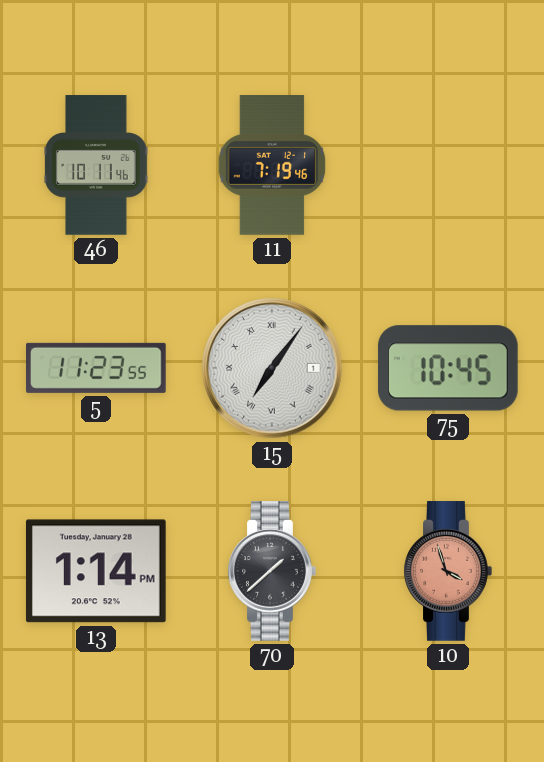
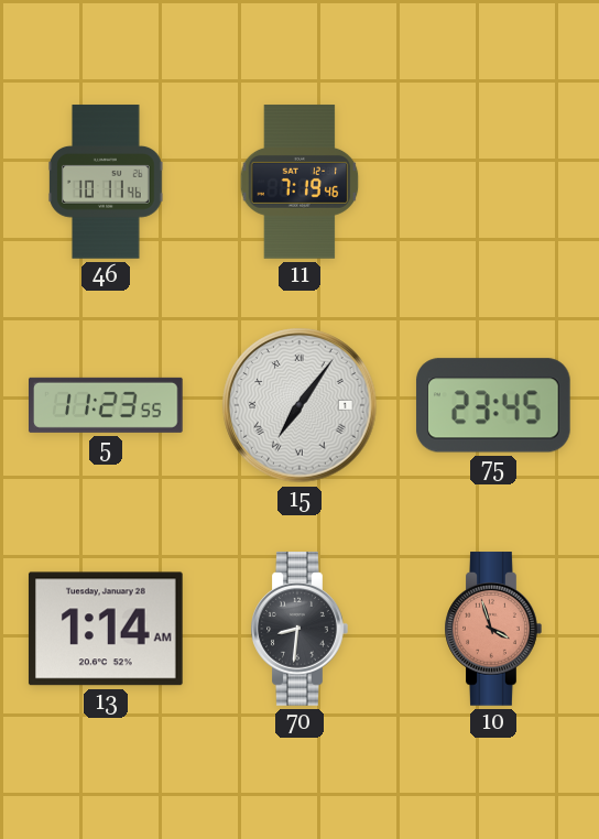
75: 10:45 -> 23:45 (493, 405)
13: 1:14 PM -> 1:14 AM (106, 629)
70: 1:38 -> 8:31 (299, 629)
